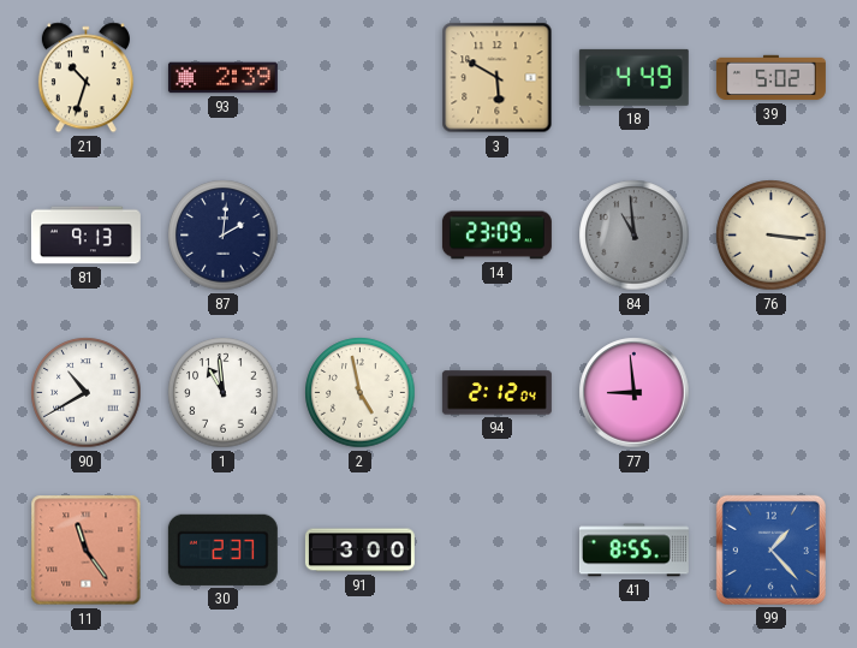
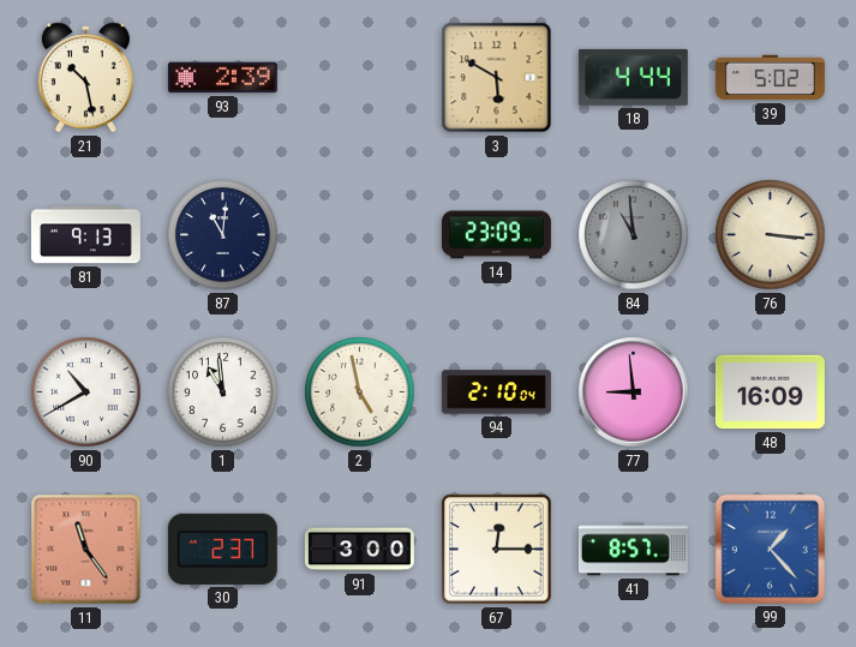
21: 10:33 -> 10:28 (85, 78)
18: 4:49 -> 4:44 (633, 77)
87: 2:01 -> 11:01 (223, 235)
94: 2:12 -> 2:10 (496, 393)
48: none -> 16:09 (770, 393)
67: none -> 12:15 (497, 550)
41: 8:55 -> 8:57 (633, 550)
